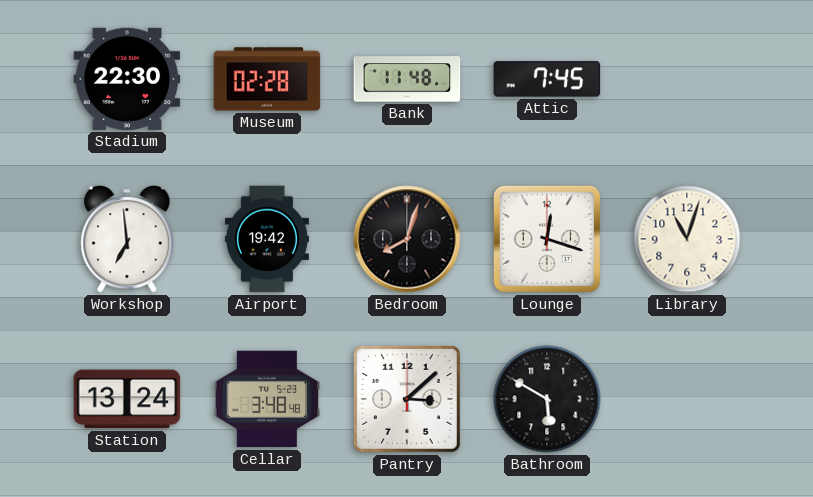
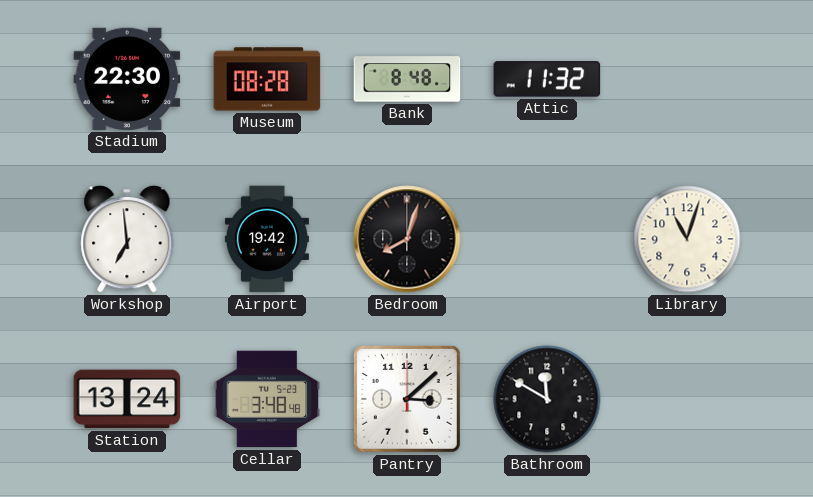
Museum: 02:28 -> 08:28 (267, 79)
Bank: 11:48 -> 8:48 (407, 79)
Attic: 7:45 -> 11:32 (547, 79)
Lounge: 12:18 -> none (547, 239)
Bathroom: 5:50 -> 11:50 (547, 399)
